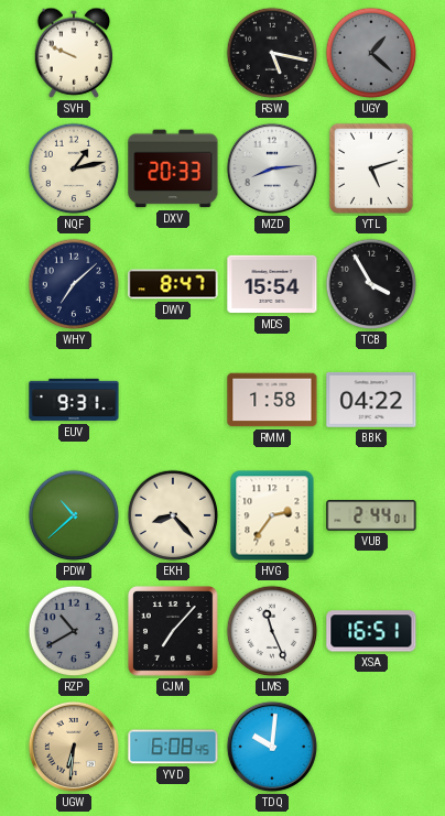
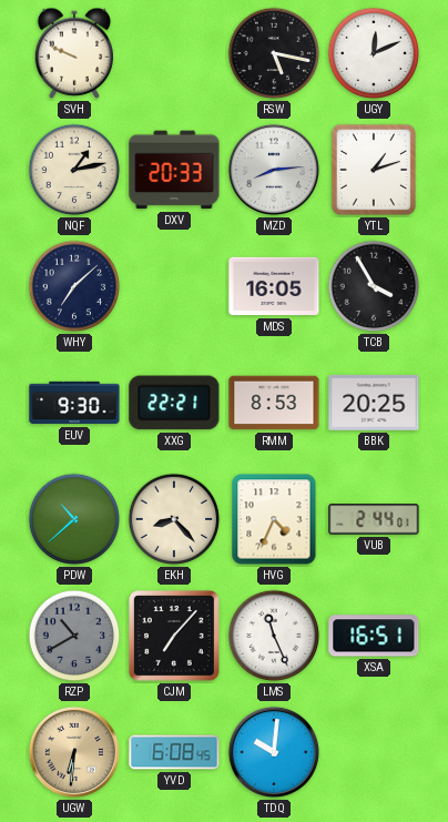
UGY: 1:22 -> 12:11 (374, 53)
UGY dial: grey -> white (374, 53)
YTL: 5:12 -> 1:12 (374, 170)
DWV: 8:47 -> none (173, 284)
MDS: 15:54 -> 16:05 (274, 286)
EUV: 9:31 -> 9:30 (74, 403)
XXG: none -> 22:21 (174, 403)
RMM: 1:58 -> 8:53 (274, 403)
BBK: 04:22 -> 20:25 (374, 403)
HVG: 2:36 -> 4:34 (274, 519)
